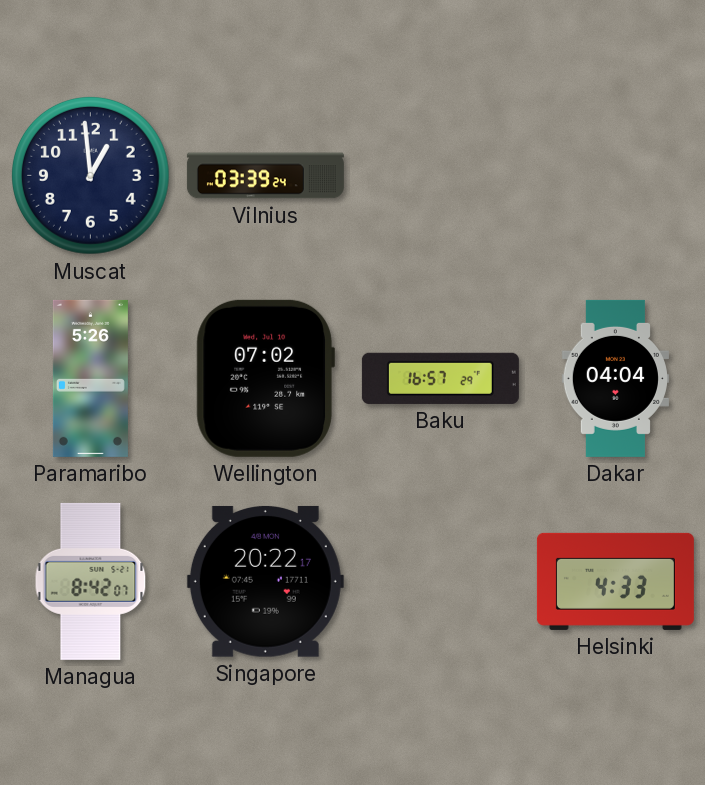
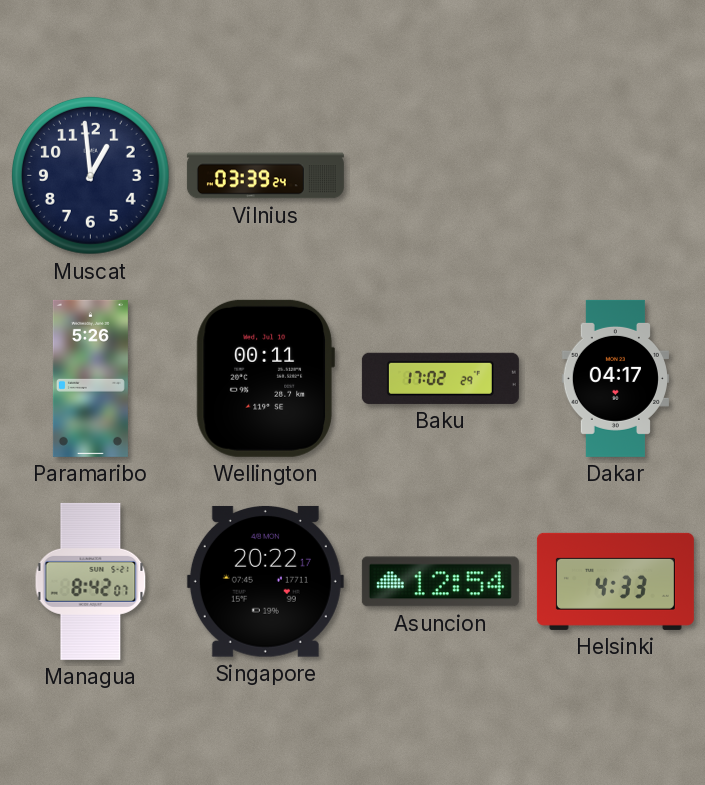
Wellington: 07:02 -> 00:11 (265, 378)
Baku: 16:57 -> 17:02 (440, 378)
Dakar: 04:04 -> 04:17 (615, 378)
Asuncion: none -> 12:54 (440, 582)
